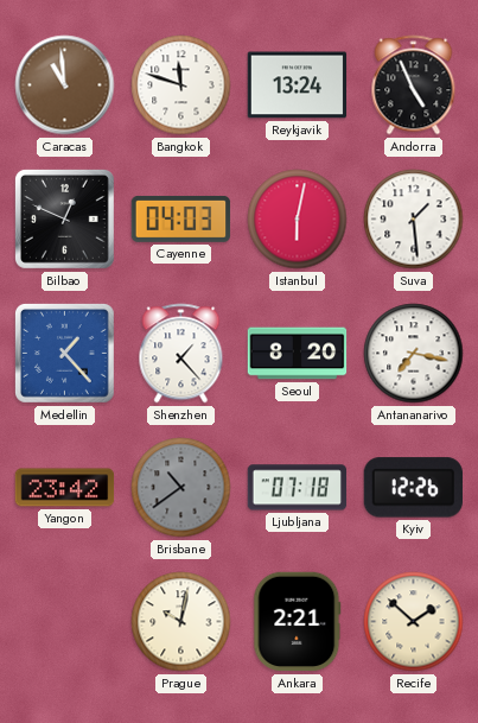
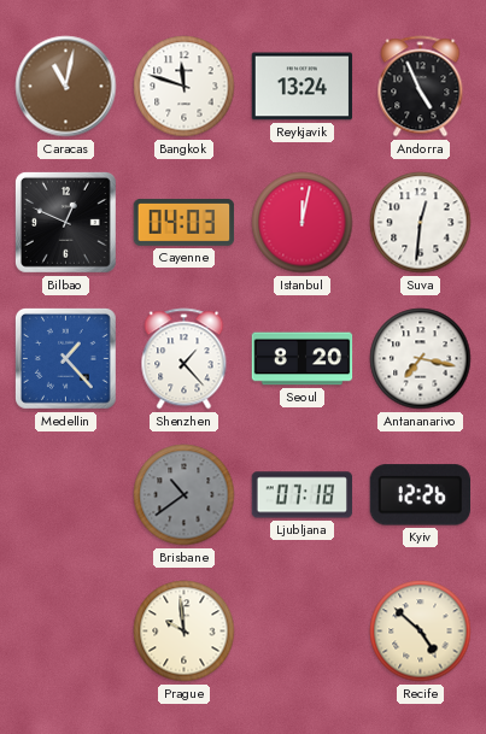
Caracas: 10:59 -> 11:02 (66, 87)
Istanbul: 6:02 -> 12:02 (303, 223)
Suva: 1:29 -> 12:31 (421, 223)
Yangon: 23:42 -> none (65, 488)
Prague: 10:02 -> 9:59 (185, 632)
Ankara: 2:21 -> none (298, 622)
Recife: 1:52 -> 4:52 (421, 632)
